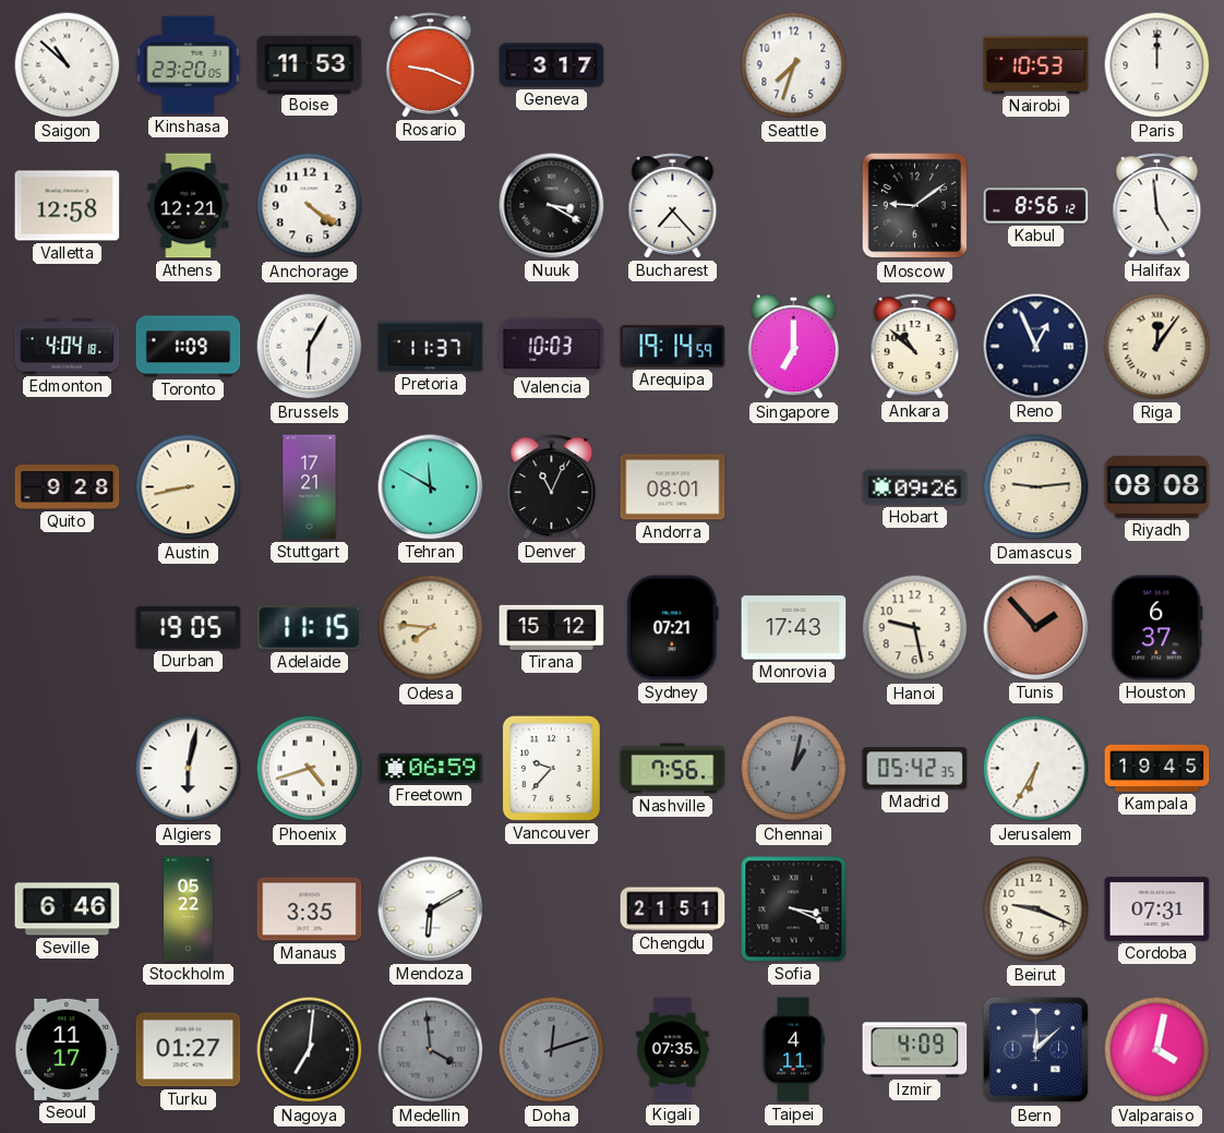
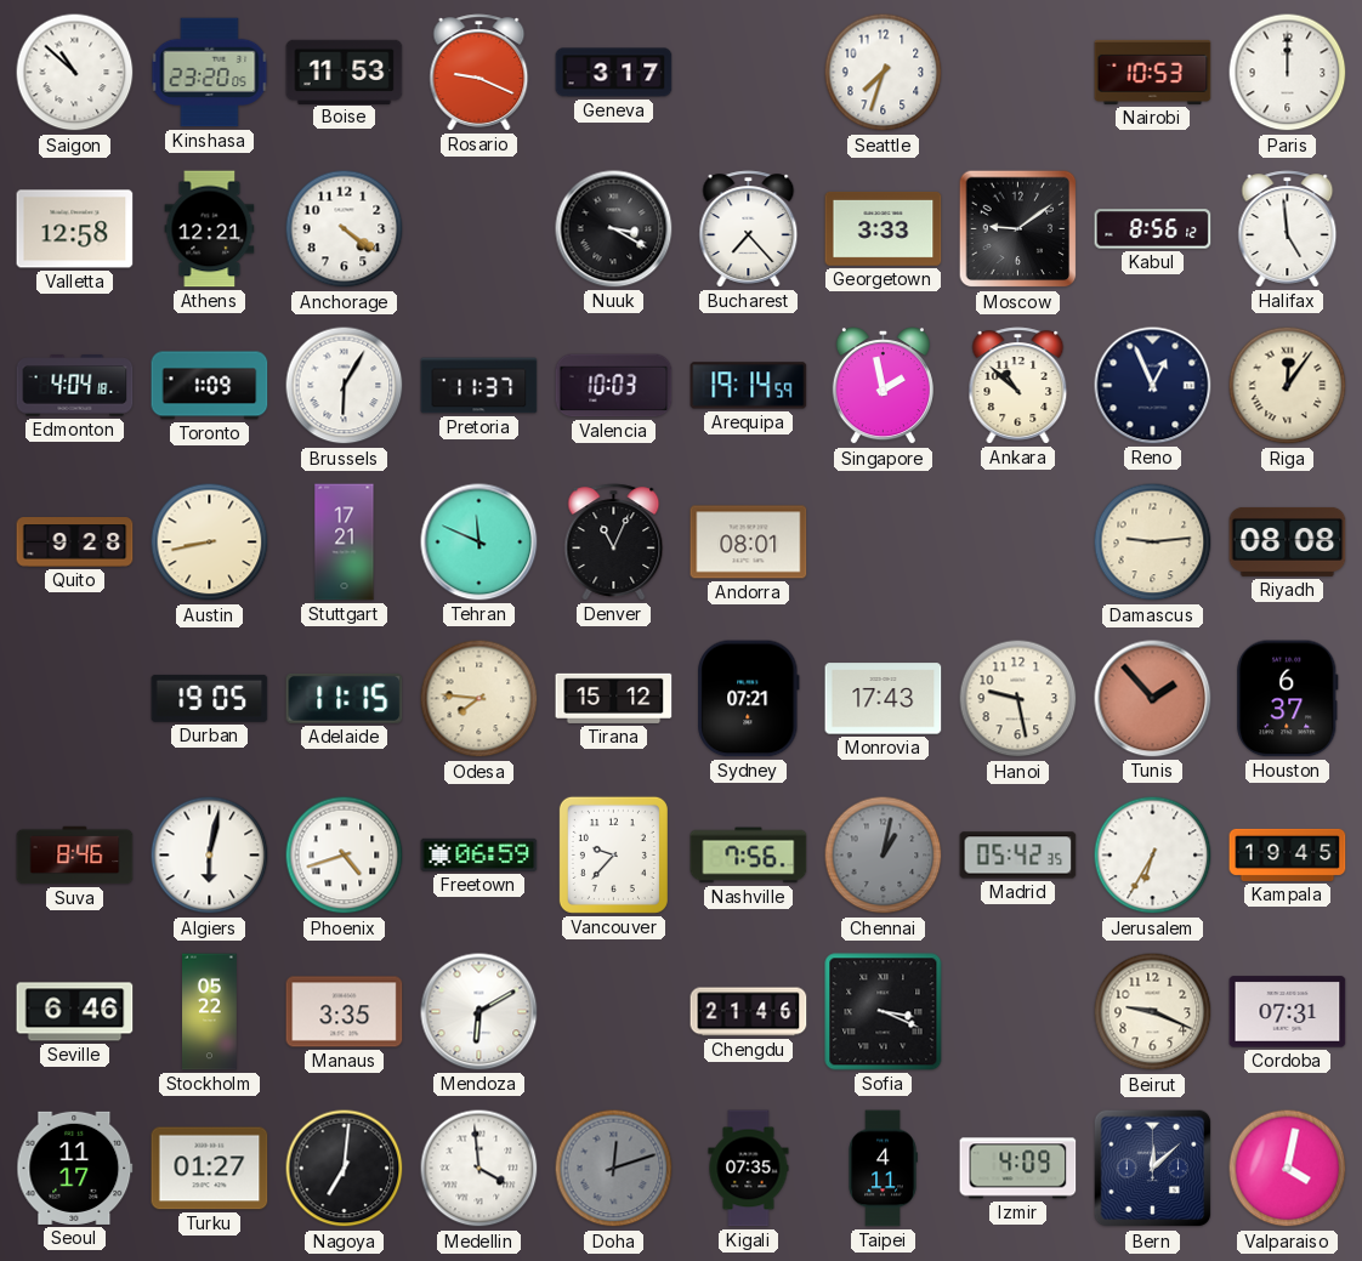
Georgetown: none -> 3:33 (884, 228)
Singapore: 7:00 -> 1:58 (883, 386)
Tehran: 11:50 -> 11:49 (479, 543)
Hobart: 09:26 -> none (915, 487)
Suva: none -> 8:46 (75, 856)
Chengdu: 21:51 -> 21:46 (749, 1012)
Medellin dial: grey -> white (479, 1169)
